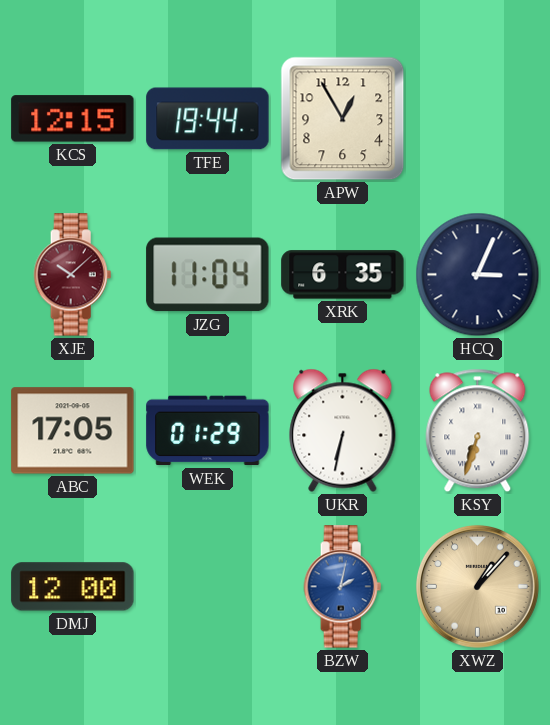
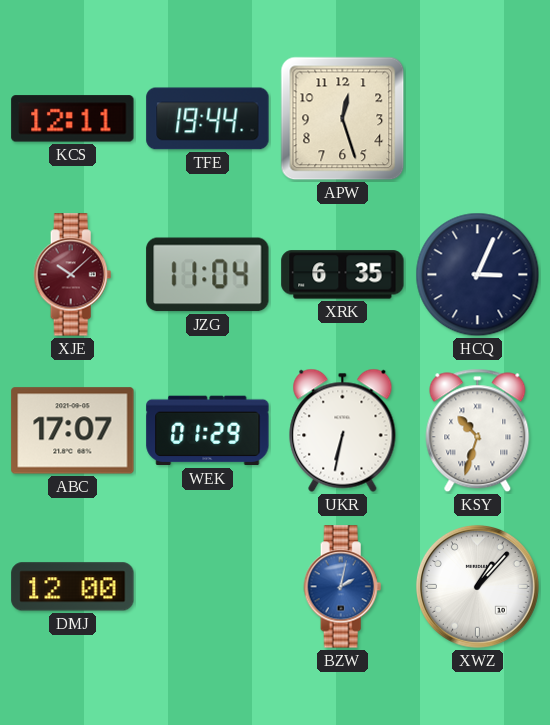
KCS: 12:15 -> 12:11 (73, 119)
APW: 12:55 -> 12:27 (343, 119)
ABC: 17:05 -> 17:07 (73, 431)
KSY: 6:33 -> 10:33 (478, 431)
XWZ dial: champagne -> white (477, 586)
